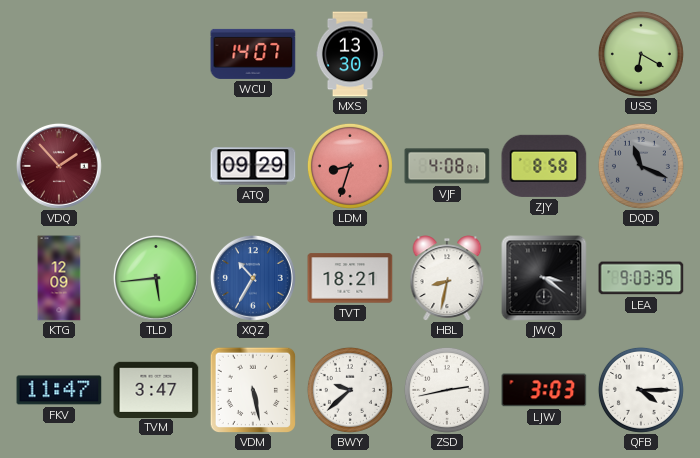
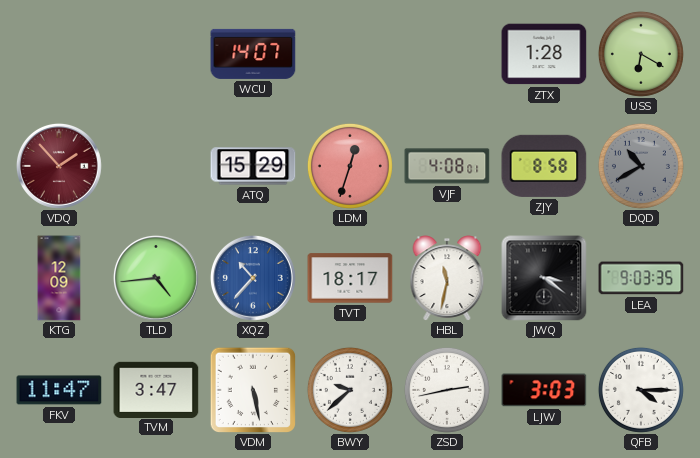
MXS: 13:30 -> none (350, 54)
ZTX: none -> 1:28 (544, 54)
ATQ: 09:29 -> 15:29 (253, 166)
LDM: 8:33 -> 12:33 (350, 166)
DQD: 11:19 -> 10:40 (641, 166)
TLD: 5:44 -> 4:44 (156, 278)
XQZ: 10:35 -> 10:37 (253, 278)
TVT: 18:21 -> 18:17 (350, 278)
HBL: 8:32 -> 11:32 (447, 278)
